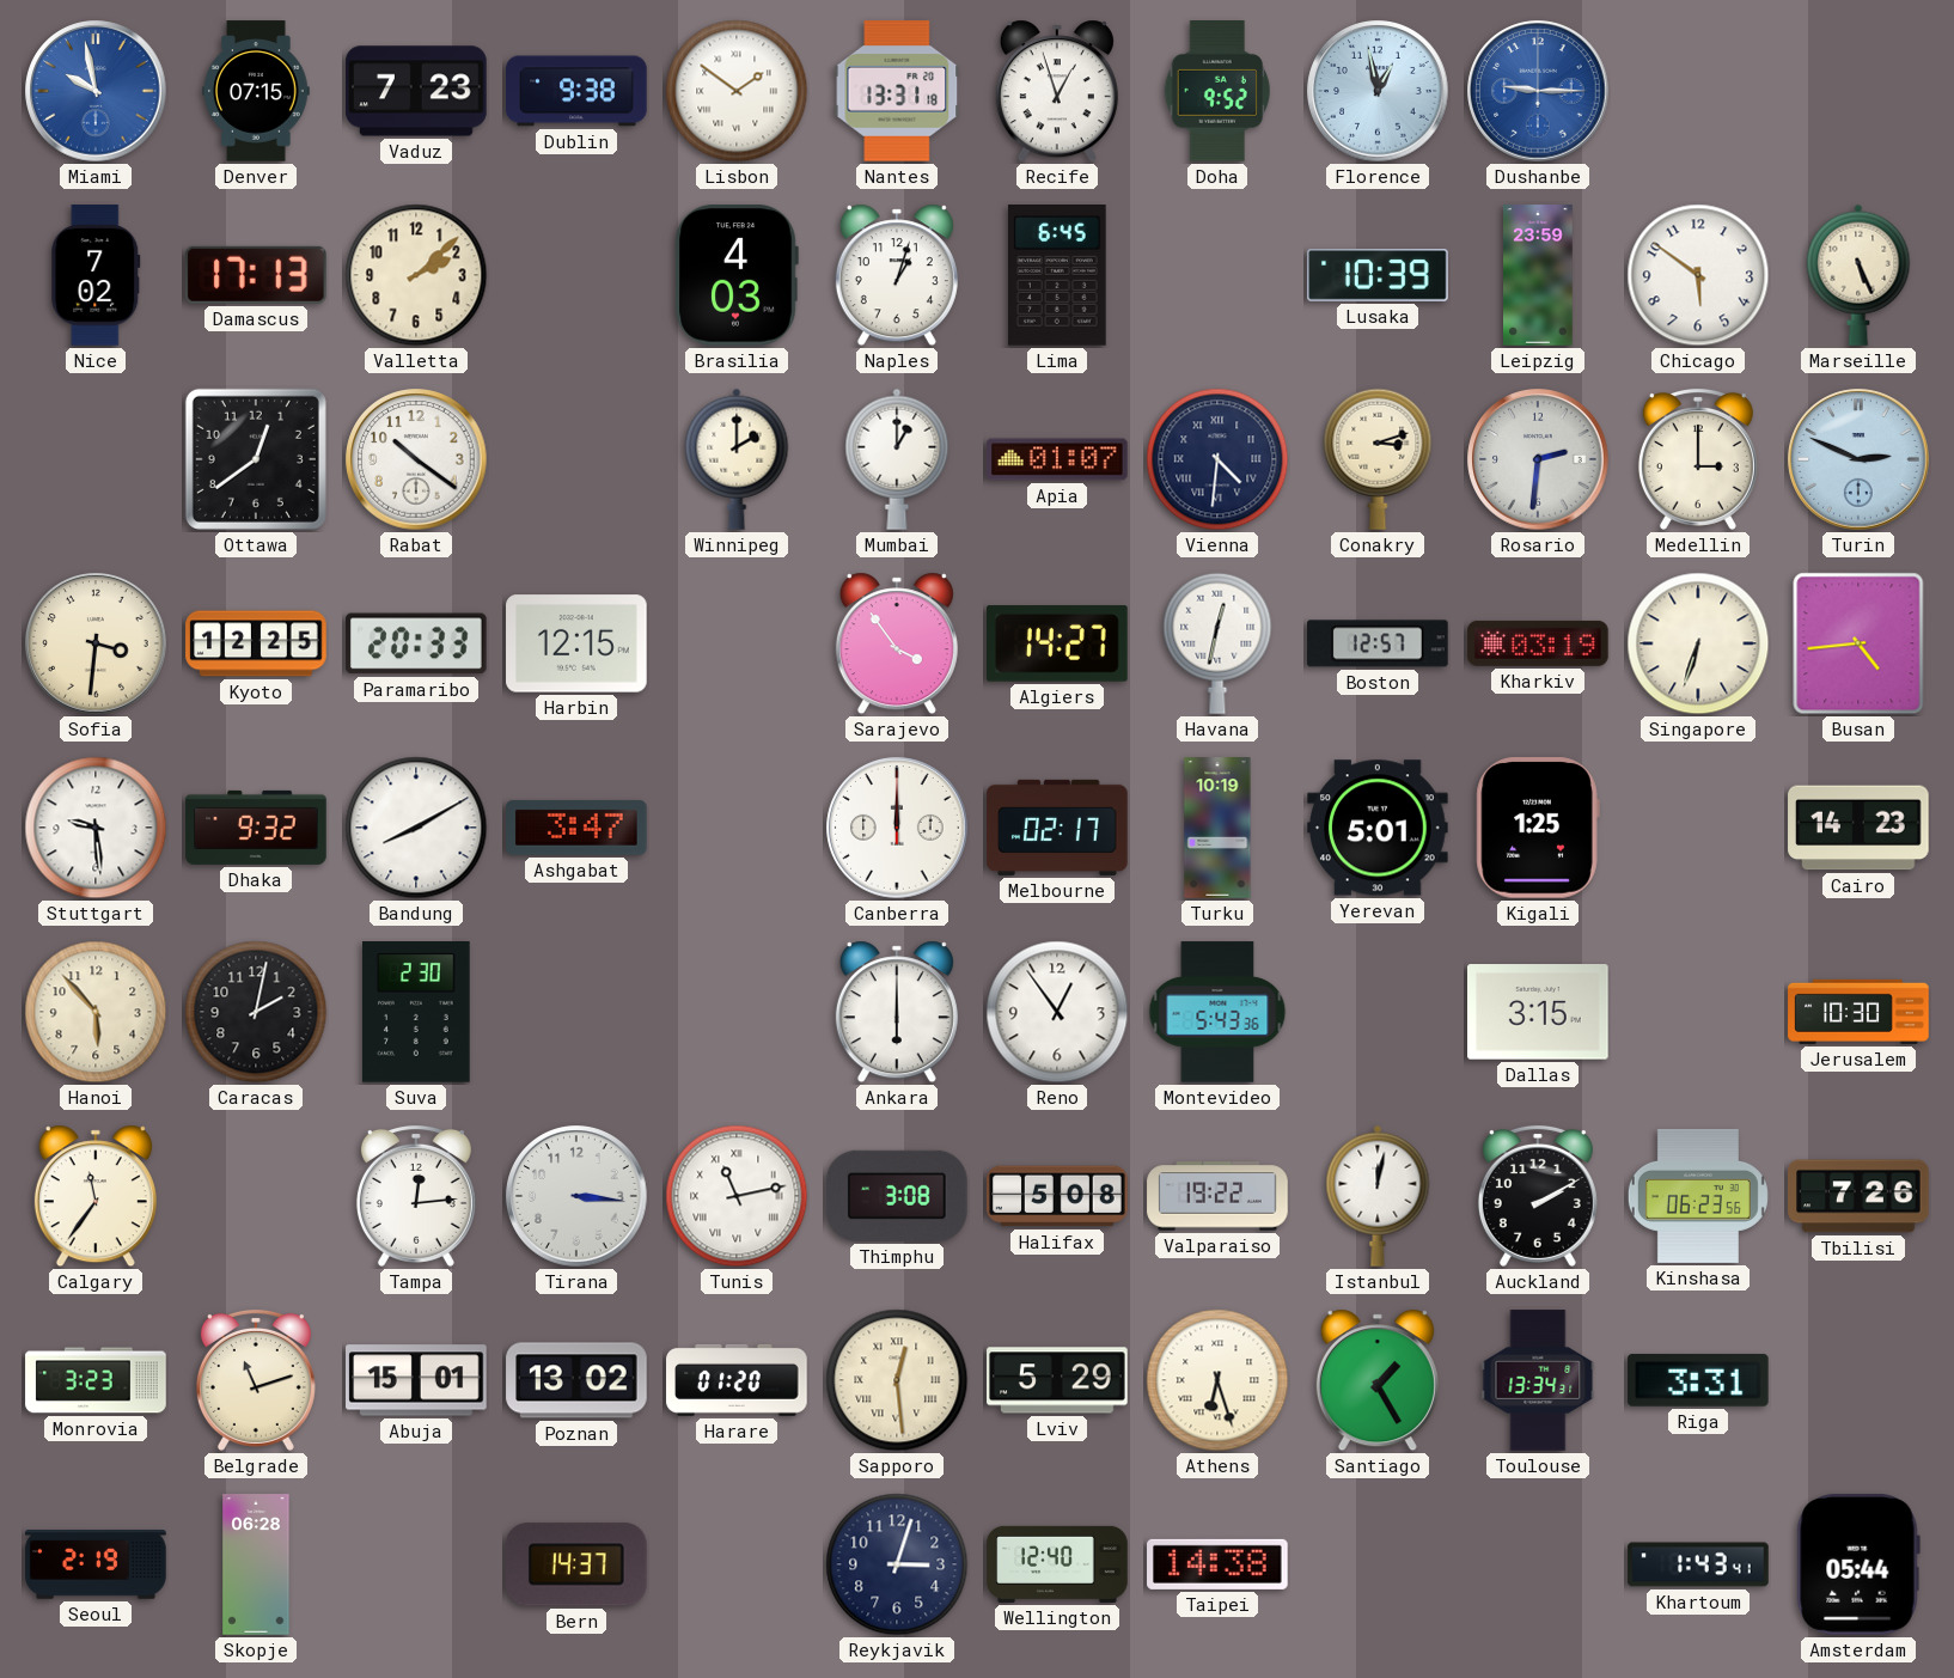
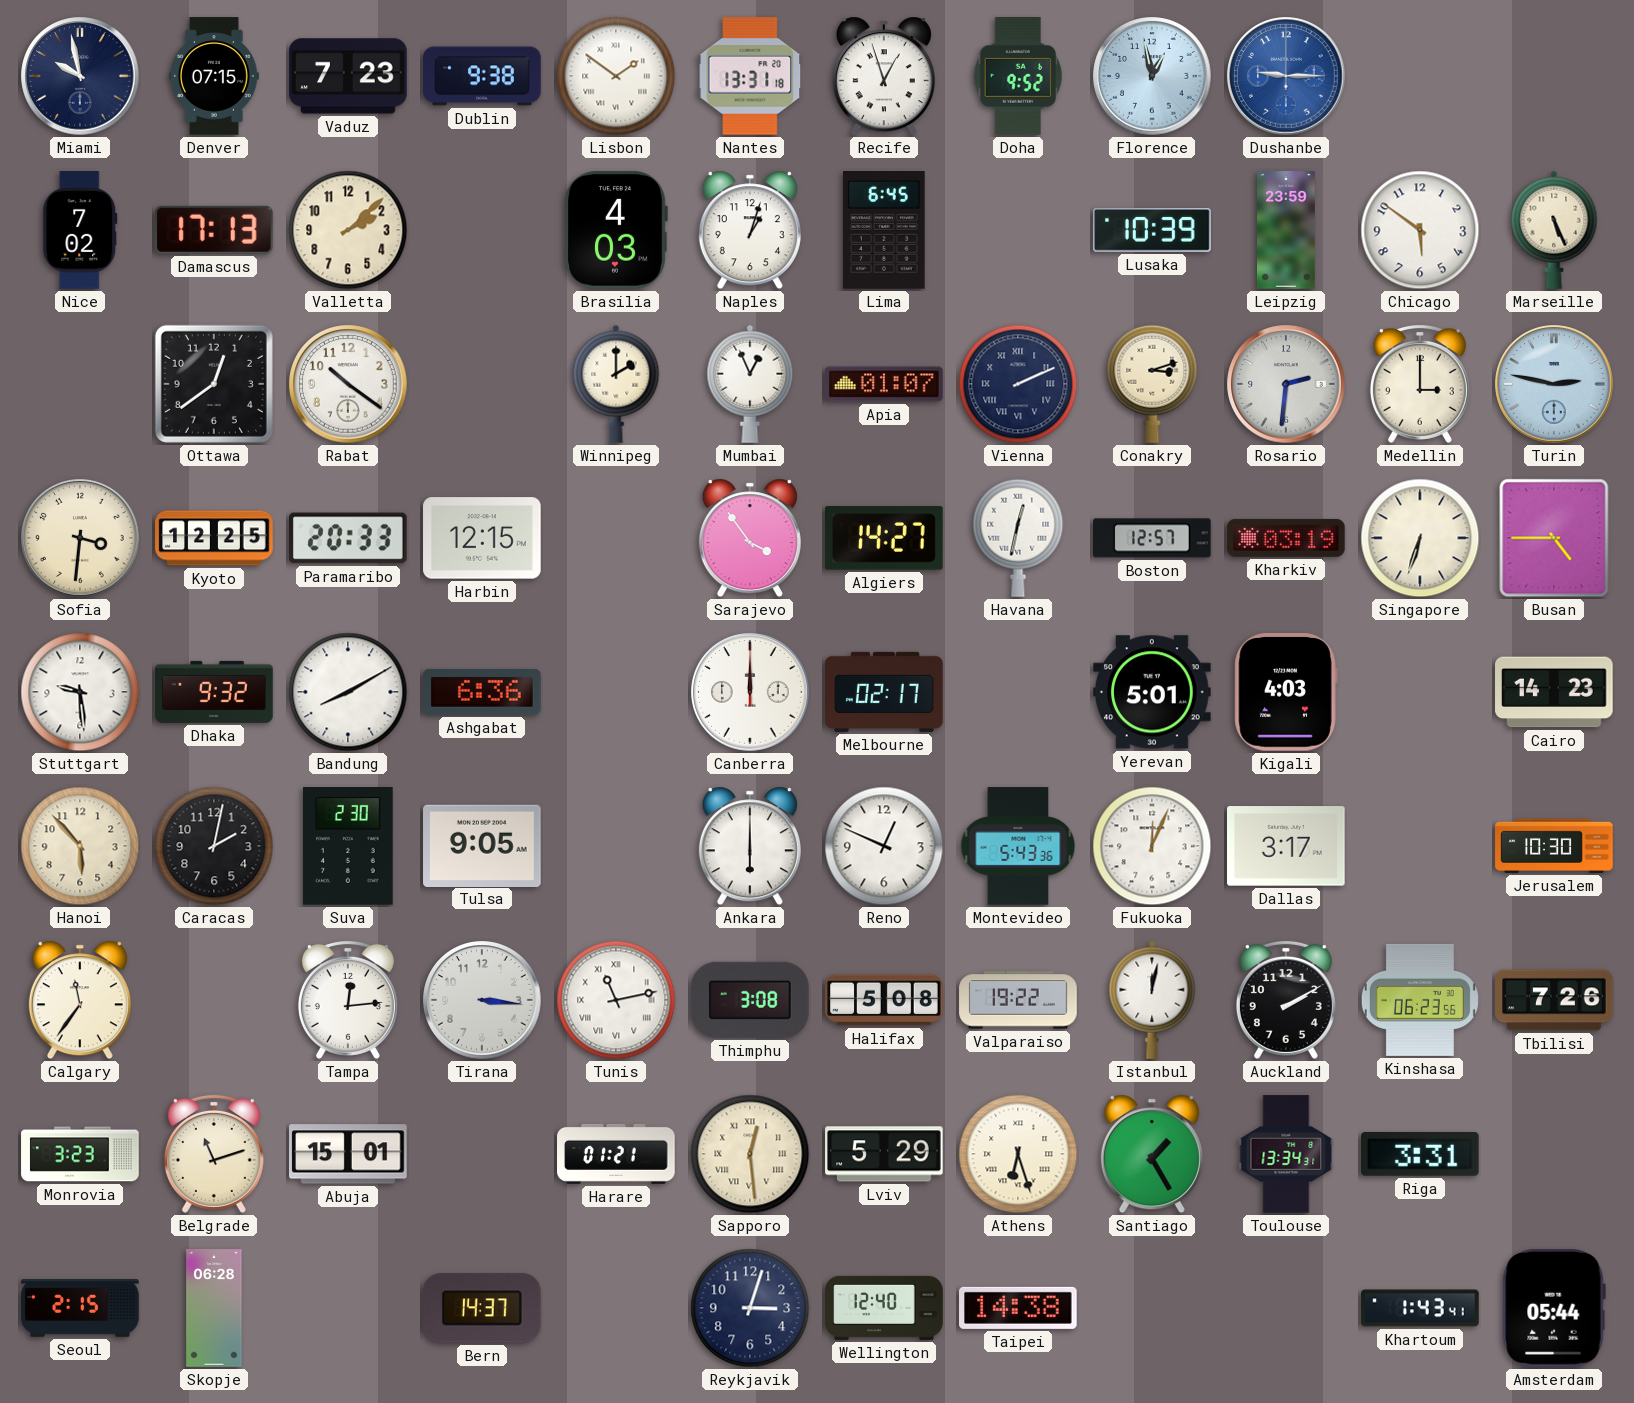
Miami dial: blue -> navy (80, 76)
Mumbai: 1:00 -> 12:56 (750, 384)
Vienna: 4:31 -> 2:11 (1018, 384)
Turin: 2:49 -> 2:47 (1554, 384)
Busan: 4:44 -> 4:45 (1554, 538)
Ashgabat: 3:47 -> 6:36 (482, 692)
Turku: 10:19 -> none (1217, 828)
Kigali: 1:25 -> 4:03 (1286, 693)
Tulsa: none -> 9:05 (482, 845)
Reno: 12:54 -> 12:49 (884, 846)
Fukuoka: none -> 12:04 (1152, 846)
Dallas: 3:15 -> 3:17 (1286, 846)
Poznan: 13:02 -> none (576, 1380)
Harare: 01:20 -> 01:21 (616, 1154)
Seoul: 2:19 -> 2:15 (80, 1309)
